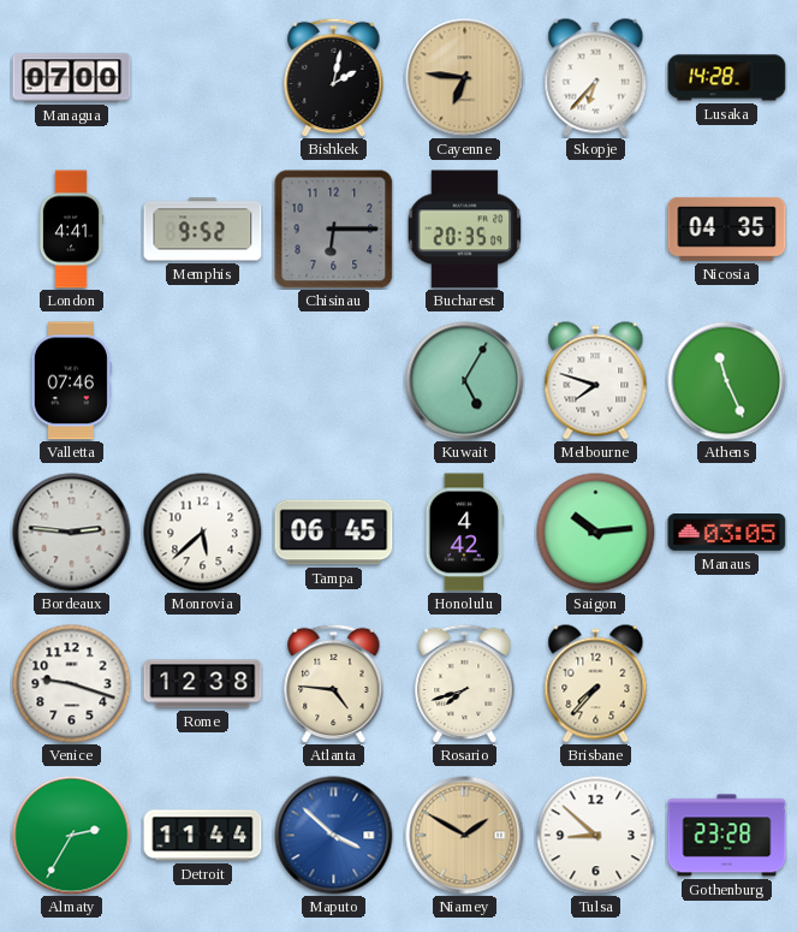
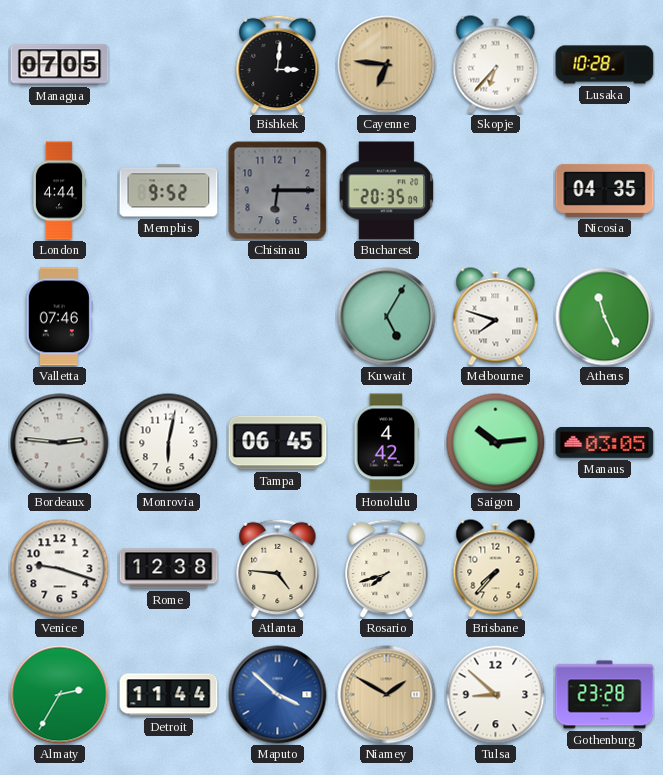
Managua: 07:00 -> 07:05 (60, 65)
Bishkek: 2:02 -> 3:01 (278, 64)
Lusaka: 14:28 -> 10:28 (605, 65)
London: 4:41 -> 4:44 (59, 191)
Monrovia: 5:38 -> 6:02 (169, 443)
